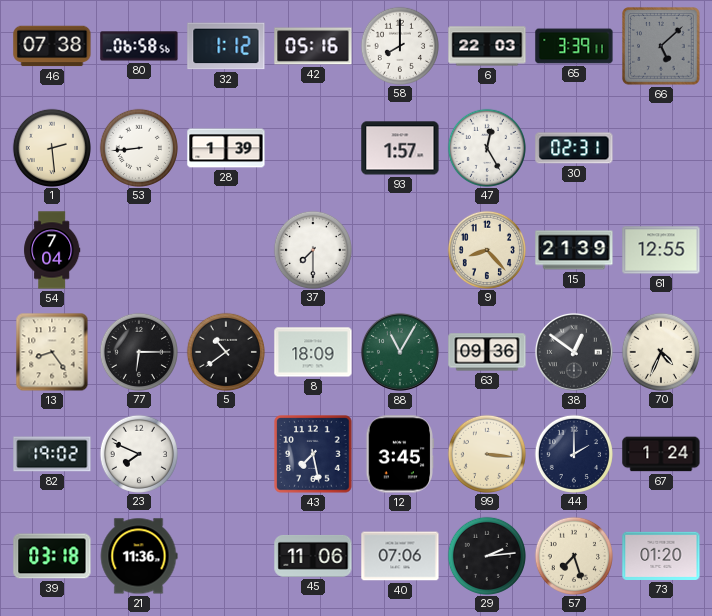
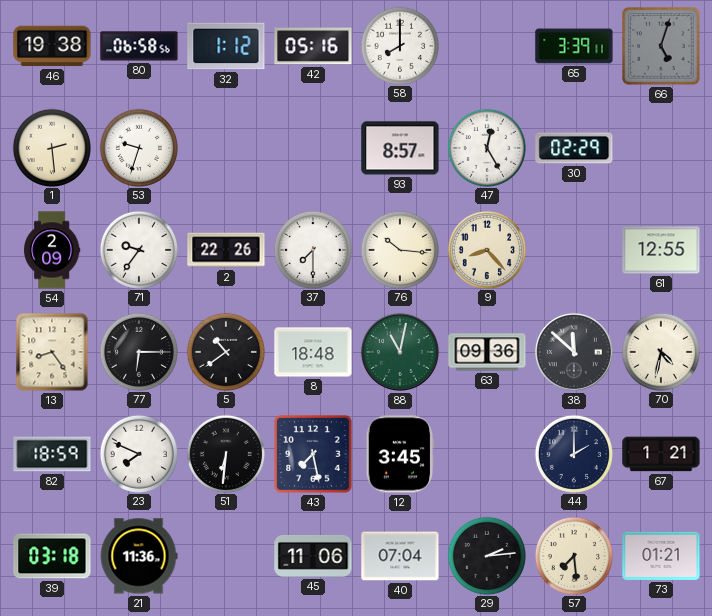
46: 07:38 -> 19:38 (52, 46)
6: 22:03 -> none (487, 46)
66: 5:08 -> 5:03 (661, 46)
53: 8:44 -> 9:33 (138, 147)
28: 1:39 -> none (226, 148)
93: 1:57 -> 8:57 (400, 148)
30: 02:31 -> 02:29 (574, 148)
54: 7:04 -> 2:09 (52, 250)
71: none -> 9:36 (138, 249)
2: none -> 22:26 (226, 250)
76: none -> 10:16 (399, 249)
15: 21:39 -> none (574, 250)
8: 18:09 -> 18:48 (313, 352)
88: 11:05 -> 11:02 (400, 352)
38: 12:51 -> 11:52 (574, 352)
70: 4:34 -> 4:32 (660, 351)
82: 19:02 -> 18:59 (52, 454)
51: none -> 6:31 (225, 453)
99: 3:16 -> none (486, 453)
67: 1:24 -> 1:21 (661, 454)
40: 07:06 -> 07:04 (400, 556)
57: 7:27 -> 7:29 (573, 555)
73: 01:20 -> 01:21 (661, 556)
